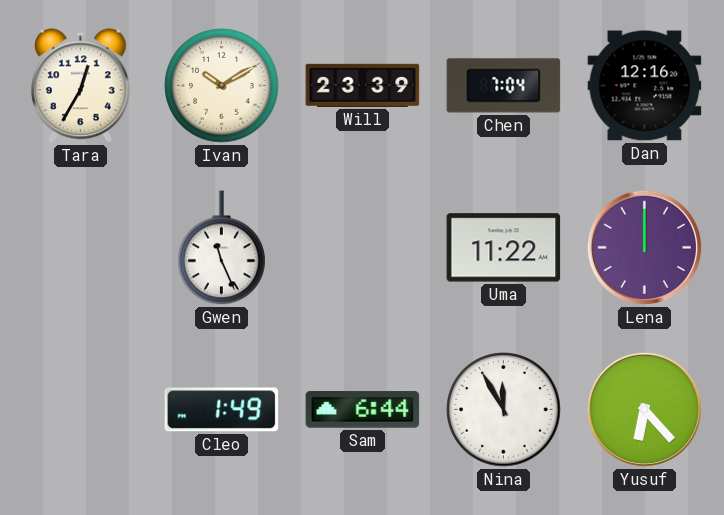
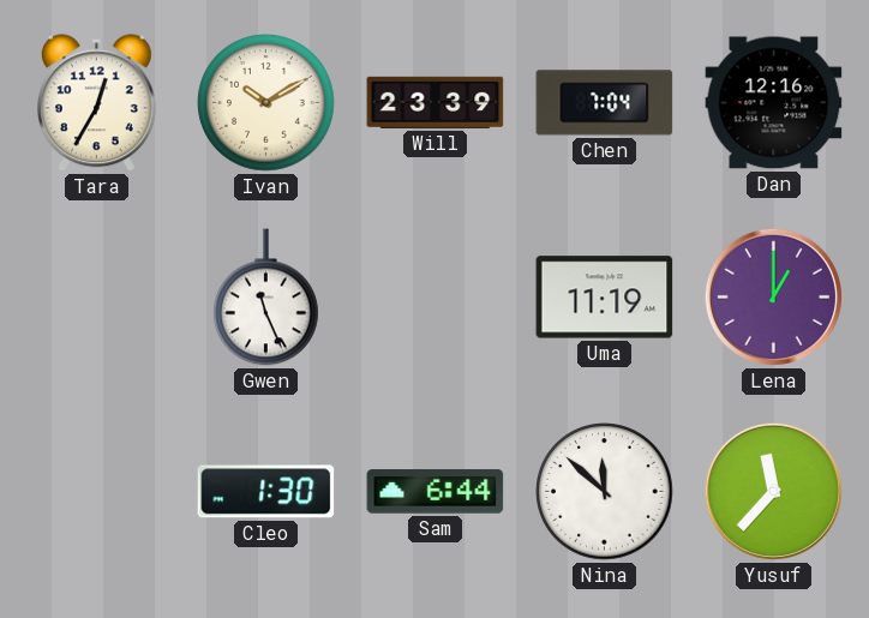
Uma: 11:22 -> 11:19 (605, 298)
Lena: 12:00 -> 1:00 (773, 296)
Cleo: 1:49 -> 1:30 (266, 492)
Nina: 11:55 -> 11:52 (605, 492)
Yusuf: 6:23 -> 11:37 (773, 491)
